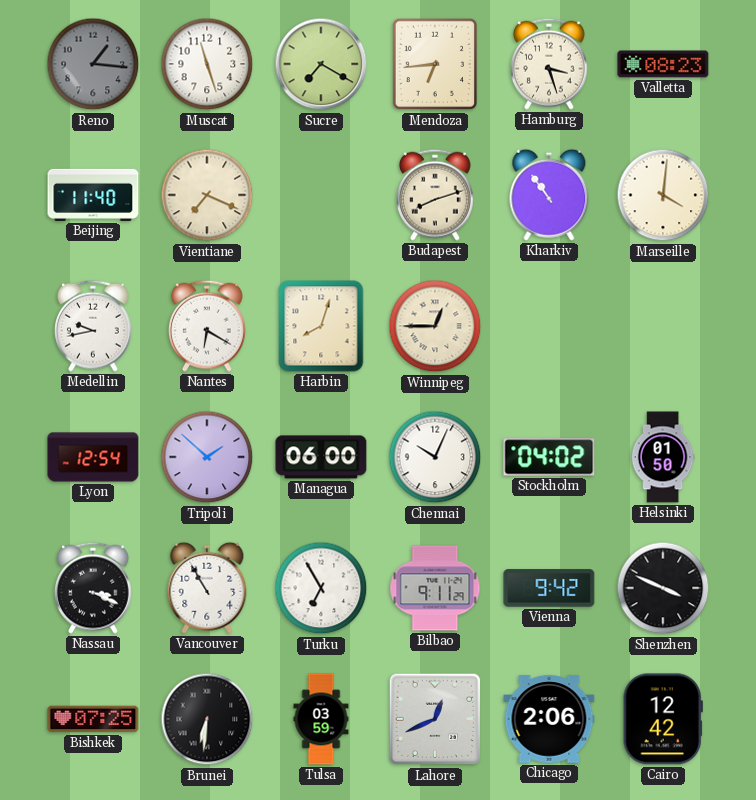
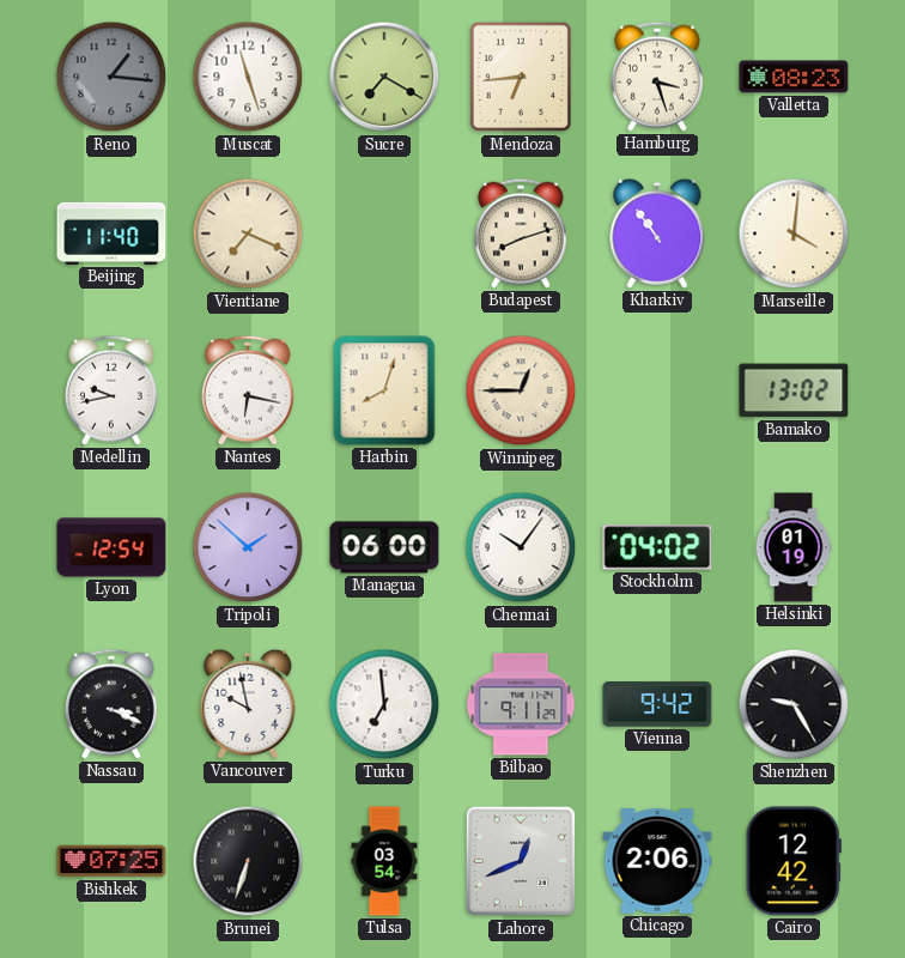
Nantes: 6:20 -> 6:17 (249, 390)
Bamako: none -> 13:02 (794, 390)
Chennai: 10:04 -> 10:06 (521, 547)
Helsinki: 01:50 -> 01:19 (794, 547)
Vancouver: 10:55 -> 9:58 (248, 704)
Turku: 6:55 -> 6:59 (384, 704)
Shenzhen: 3:49 -> 9:25 (794, 704)
Brunei: 6:31 -> 6:33 (248, 861)
Tulsa: 03:59 -> 03:54 (384, 861)
